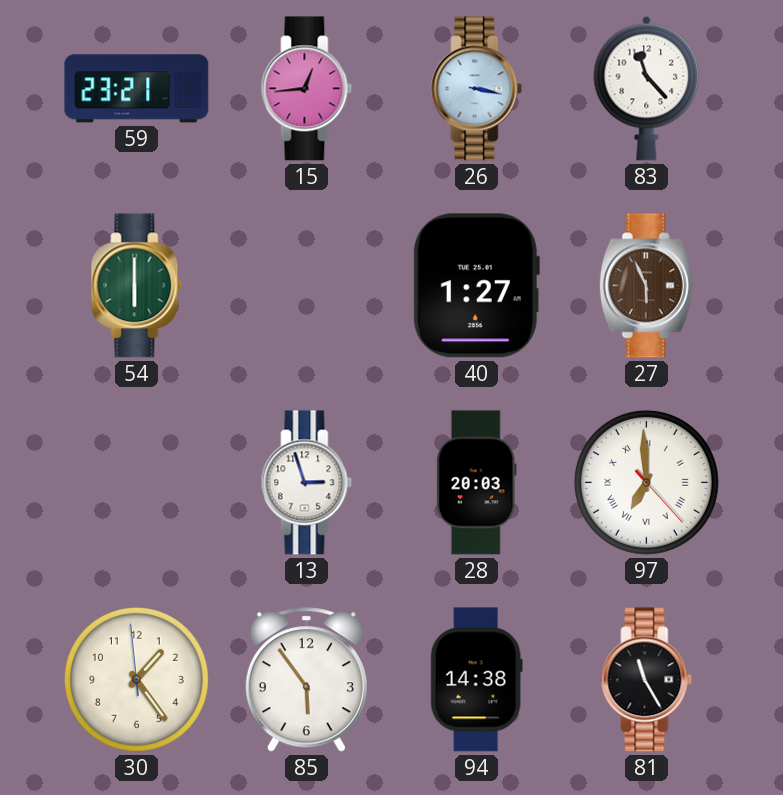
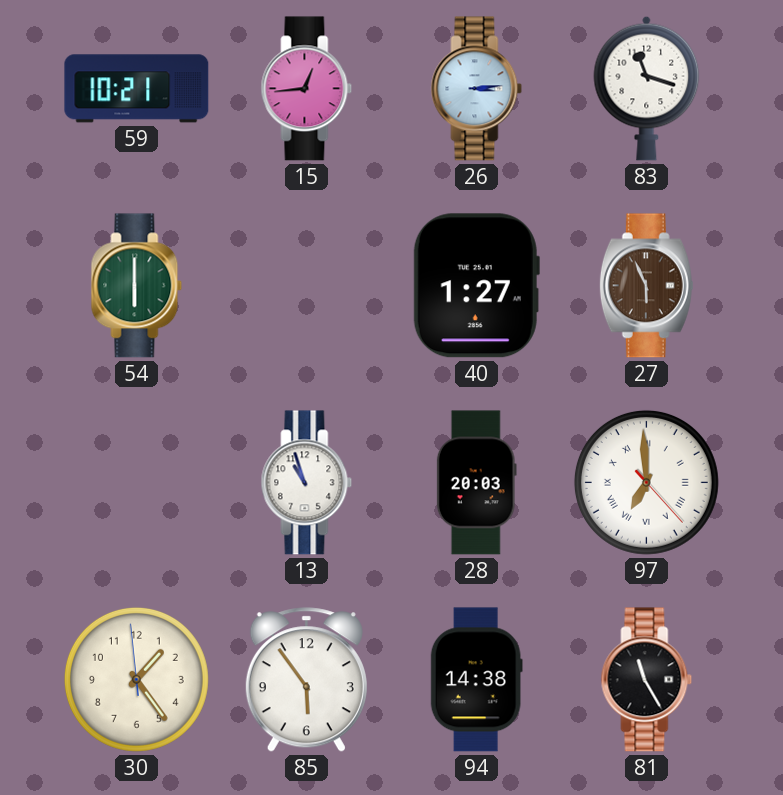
59: 23:21 -> 10:21 (137, 89)
26: 3:17 -> 3:14 (477, 89)
83: 11:23 -> 11:18 (647, 88)
13: 2:57 -> 10:57 (307, 483)
